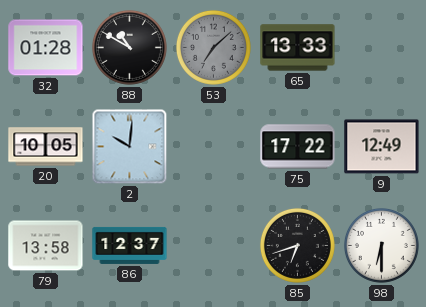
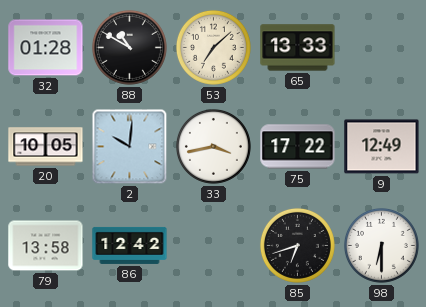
53 dial: grey -> cream (213, 47)
33: none -> 3:43 (213, 146)
86: 12:37 -> 12:42 (130, 245)
